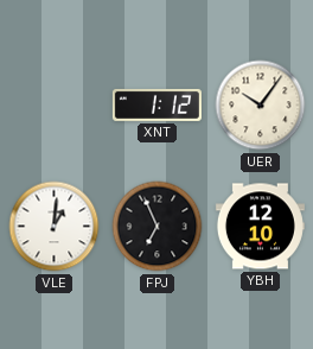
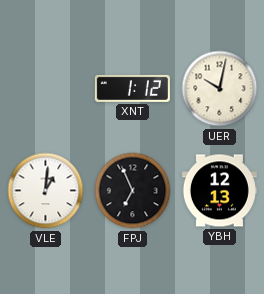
UER: 10:06 -> 10:02 (220, 89)
YBH: 12:10 -> 12:13 (219, 191)
